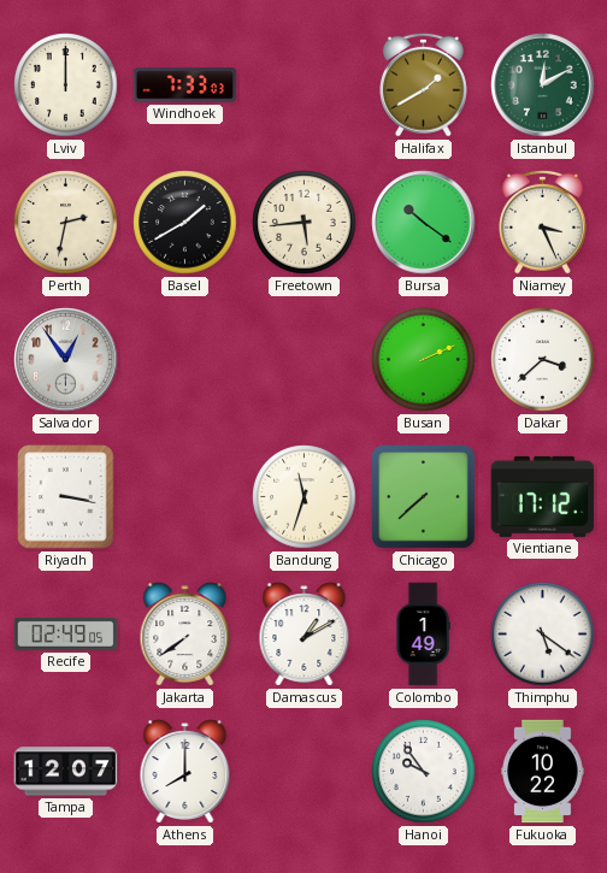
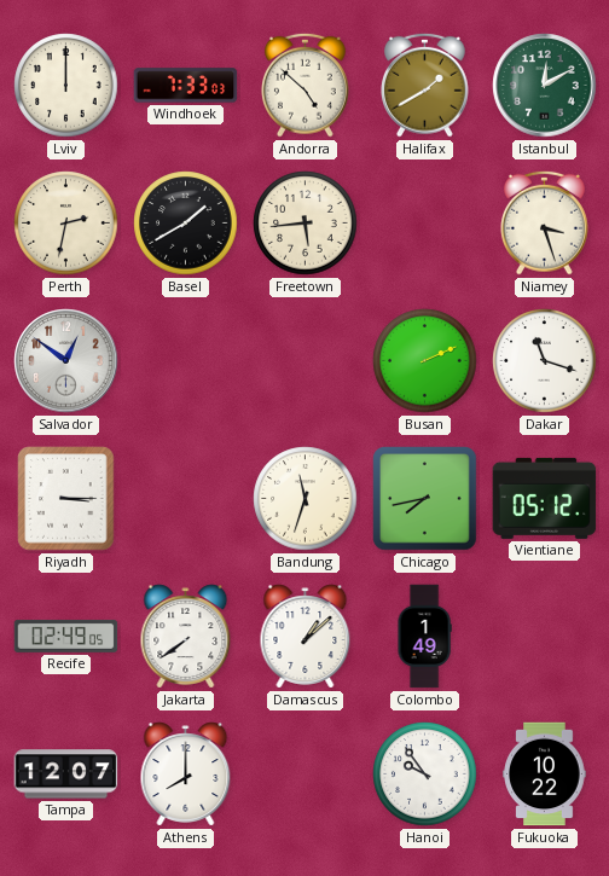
Andorra: none -> 4:52 (306, 85)
Bursa: 10:21 -> none (424, 223)
Niamey: 3:26 -> 3:27 (545, 222)
Salvador: 12:54 -> 12:51 (66, 361)
Dakar: 3:38 -> 11:18 (545, 361)
Riyadh: 3:17 -> 3:15 (66, 499)
Chicago: 7:38 -> 7:43 (425, 499)
Vientiane: 17:12 -> 05:12 (545, 498)
Damascus: 1:10 -> 1:08 (306, 637)
Thimphu: 5:21 -> none (543, 635)
